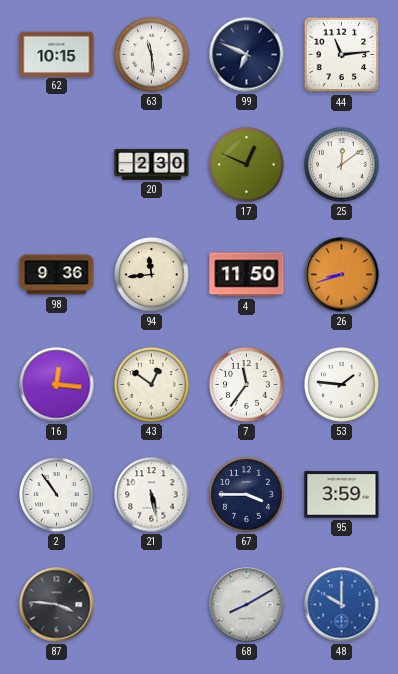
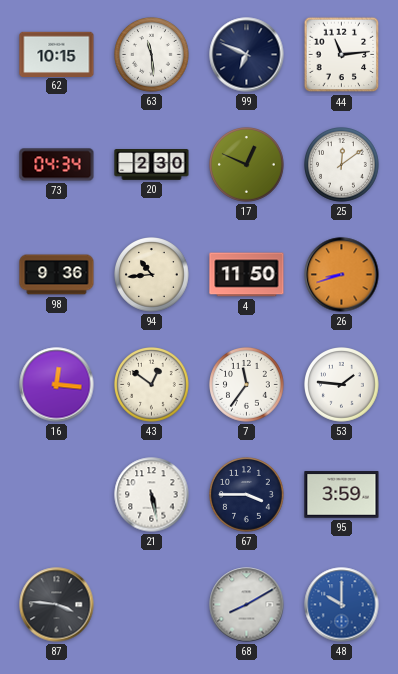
73: none -> 04:34 (57, 165)
94: 11:44 -> 10:44 (152, 275)
2: 10:54 -> none (57, 495)
